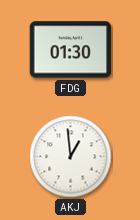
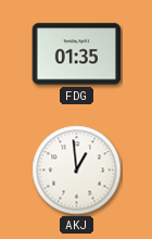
FDG: 01:30 -> 01:35 (77, 54)
